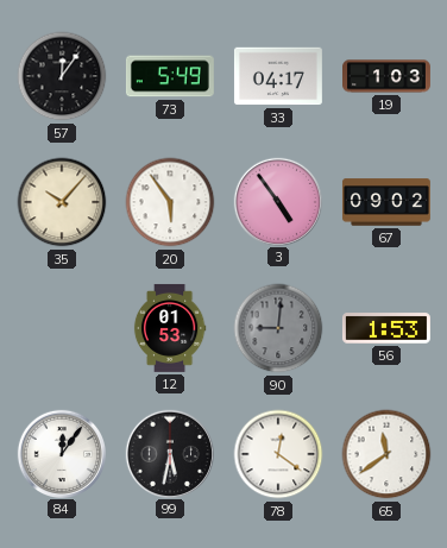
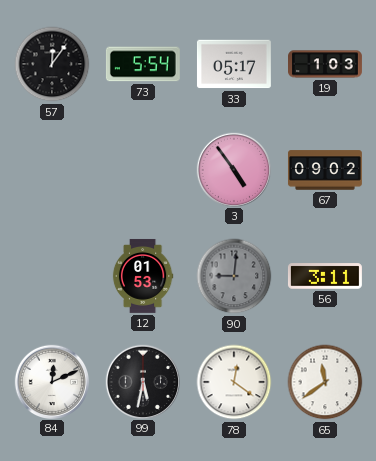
73: 5:49 -> 5:54 (143, 64)
33: 04:17 -> 05:17 (234, 64)
35: 10:07 -> none (62, 202)
20: 5:54 -> none (170, 202)
56: 1:53 -> 3:11 (325, 276)
84: 12:06 -> 12:11 (51, 381)
